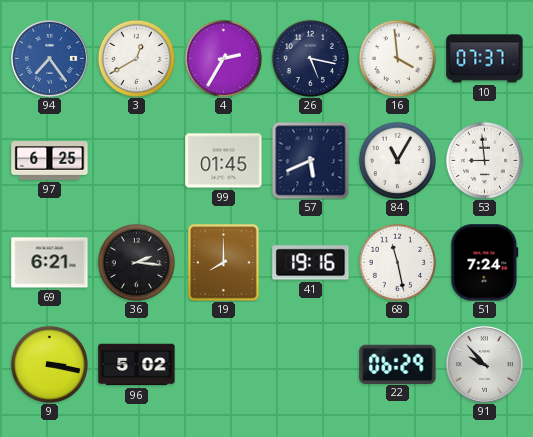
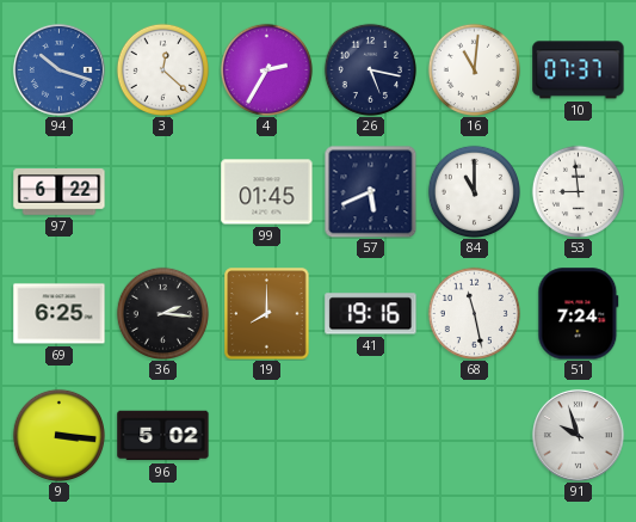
94: 7:24 -> 10:18 (58, 69)
3: 12:40 -> 12:22 (162, 69)
16: 3:59 -> 11:01 (474, 69)
97: 6:25 -> 6:22 (60, 192)
84: 11:05 -> 11:00 (474, 191)
69: 6:21 -> 6:25 (60, 314)
9: 3:17 -> 3:16 (58, 435)
22: 06:29 -> none (398, 364)
91: 9:53 -> 9:57 (578, 435)
